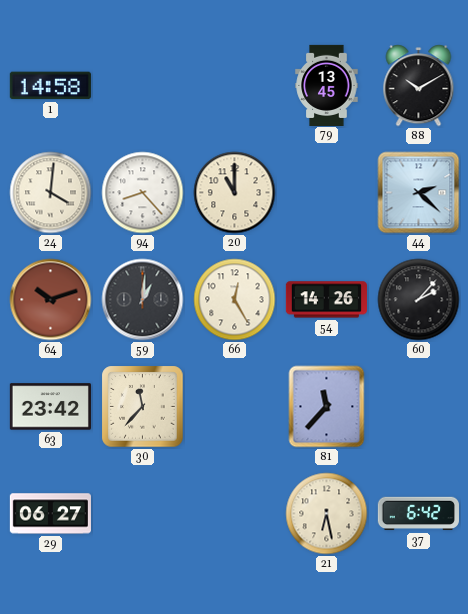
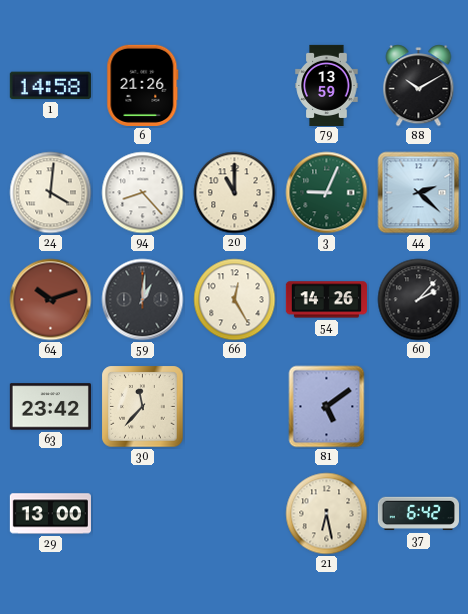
6: none -> 21:26 (143, 85)
79: 13:45 -> 13:59 (327, 85)
3: none -> 9:04 (327, 193)
81: 11:37 -> 5:09 (327, 407)
29: 06:27 -> 13:00 (50, 514)
